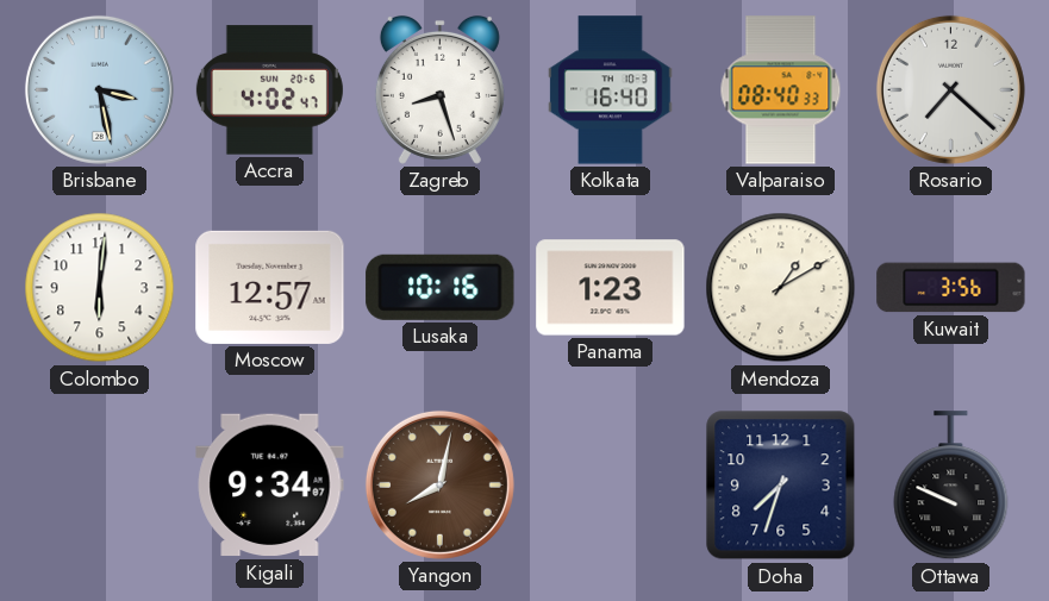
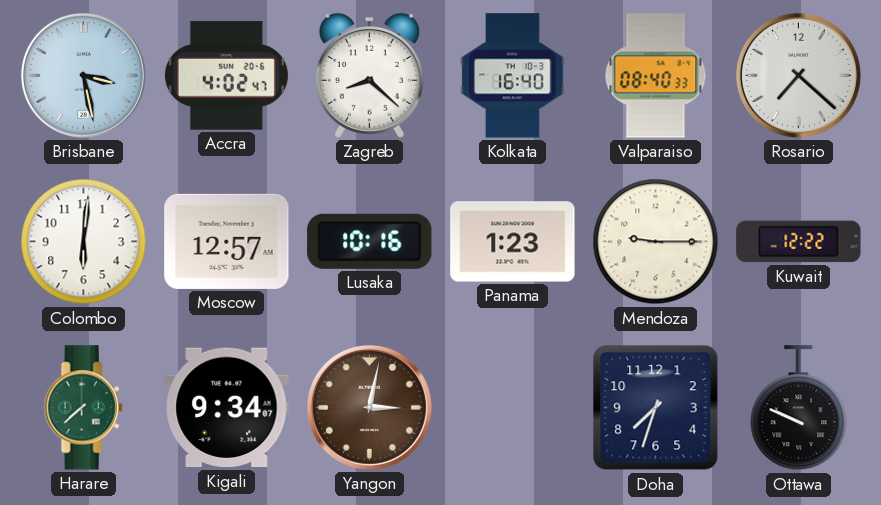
Zagreb: 8:27 -> 8:22 (369, 75)
Mendoza: 1:10 -> 9:15 (656, 242)
Kuwait: 3:56 -> 12:22 (799, 242)
Harare: none -> 7:38 (83, 408)
Yangon: 8:02 -> 3:02 (369, 407)
